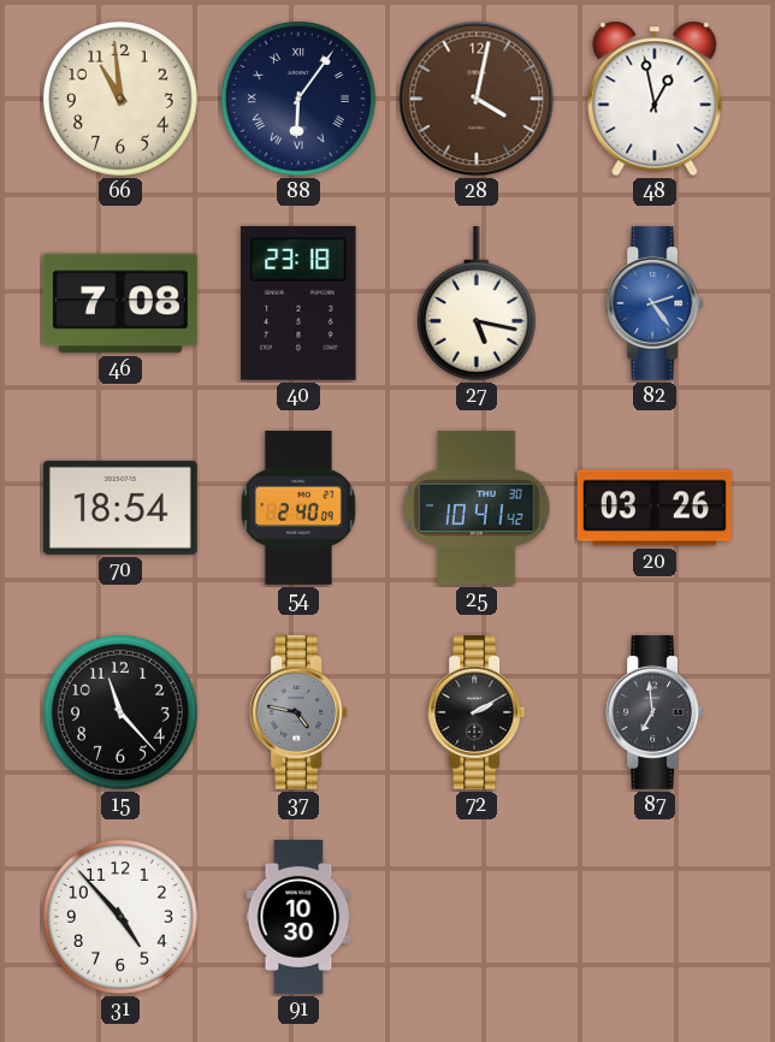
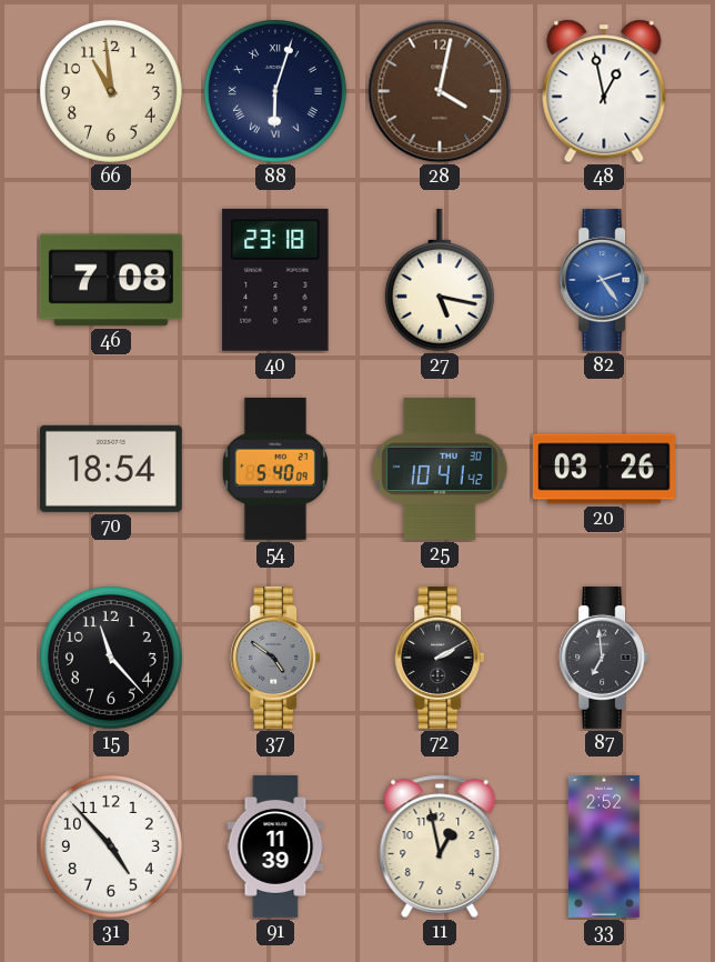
88: 6:06 -> 6:03 (275, 91)
54: 2:40 -> 5:40 (275, 469)
37: 4:47 -> 4:51 (275, 658)
91: 10:30 -> 11:39 (275, 846)
11: none -> 12:58 (440, 846)
33: none -> 2:52 (604, 846)
